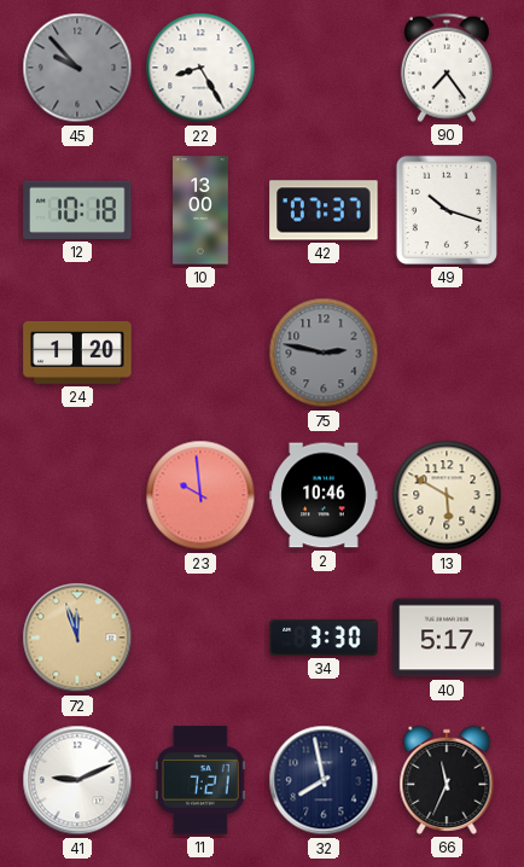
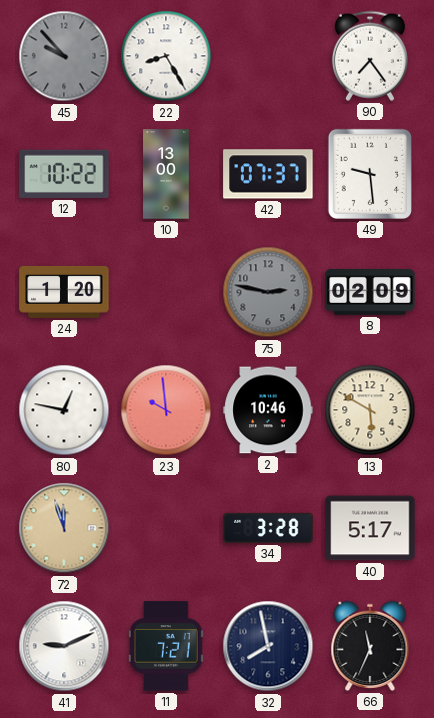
12: 10:18 -> 10:22 (64, 174)
49: 10:18 -> 9:29 (370, 174)
8: none -> 02:09 (370, 292)
80: none -> 12:47 (64, 410)
34: 3:30 -> 3:28 (268, 528)
